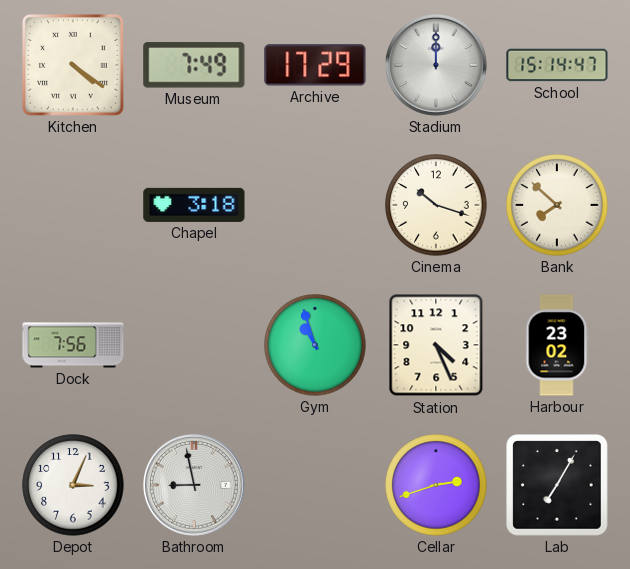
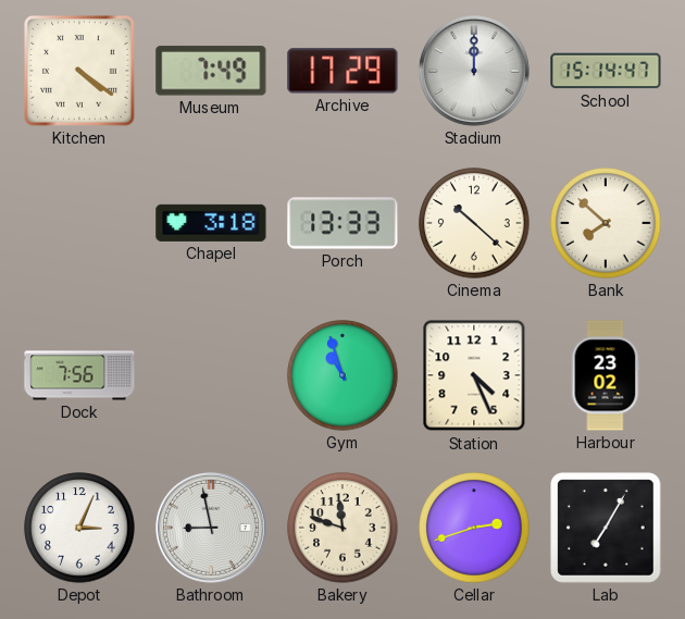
Porch: none -> 13:33 (342, 223)
Cinema: 10:18 -> 10:22 (474, 223)
Bakery: none -> 11:48 (342, 528)
